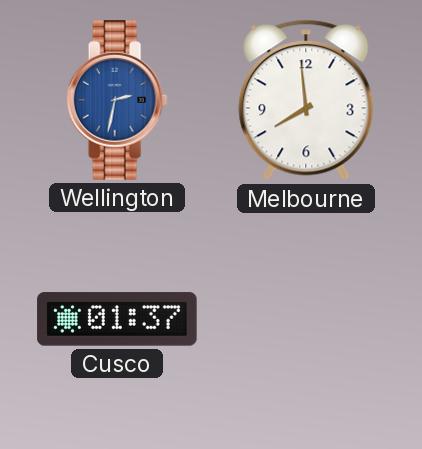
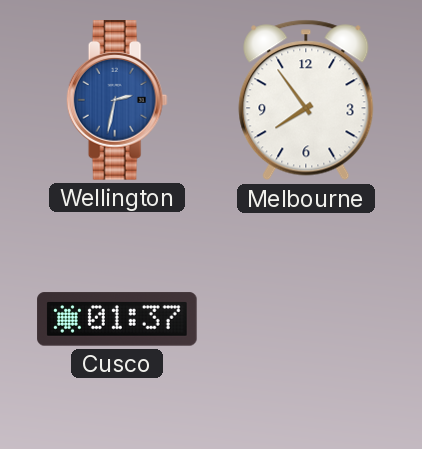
Melbourne: 7:59 -> 7:54 (306, 100)
